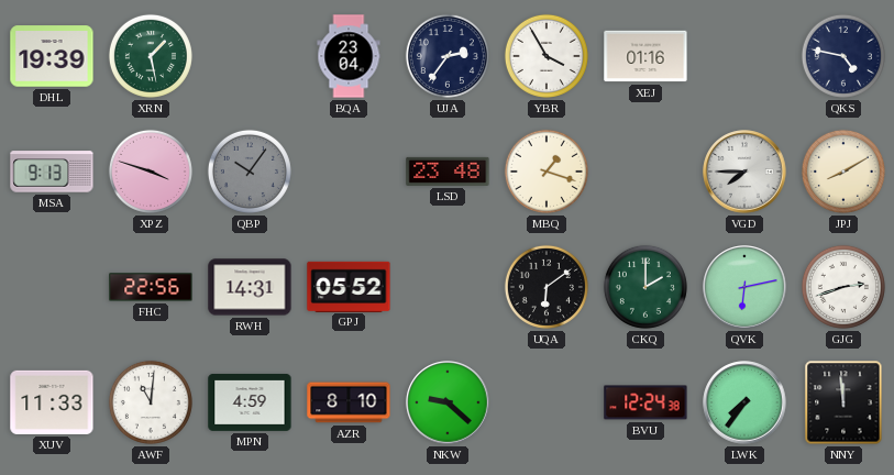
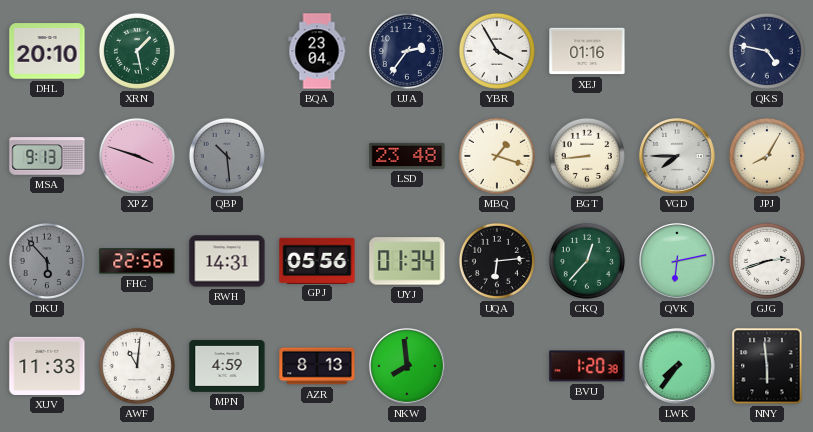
DHL: 19:39 -> 20:10 (47, 51)
QBP: 10:06 -> 10:29 (227, 156)
BGT: none -> 8:44 (587, 156)
JPJ: 8:10 -> 8:05 (767, 156)
DKU: none -> 5:53 (47, 261)
GPJ: 05:52 -> 05:56 (317, 260)
UYJ: none -> 01:34 (407, 261)
UQA: 6:09 -> 6:14 (497, 261)
CKQ: 2:00 -> 12:37 (587, 261)
AZR: 8:10 -> 8:13 (317, 366)
NKW: 9:22 -> 7:59 (407, 366)
BVU: 12:24 -> 1:20 (587, 366)
NNY: 11:59 -> 5:59 (767, 366)
